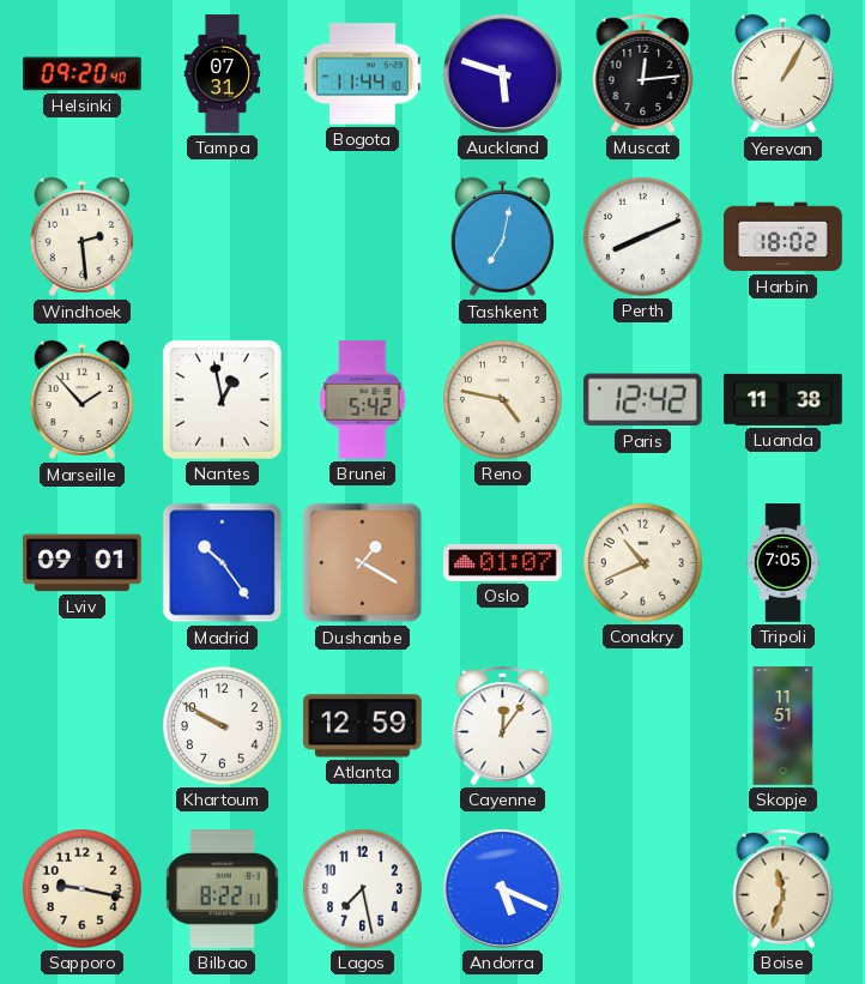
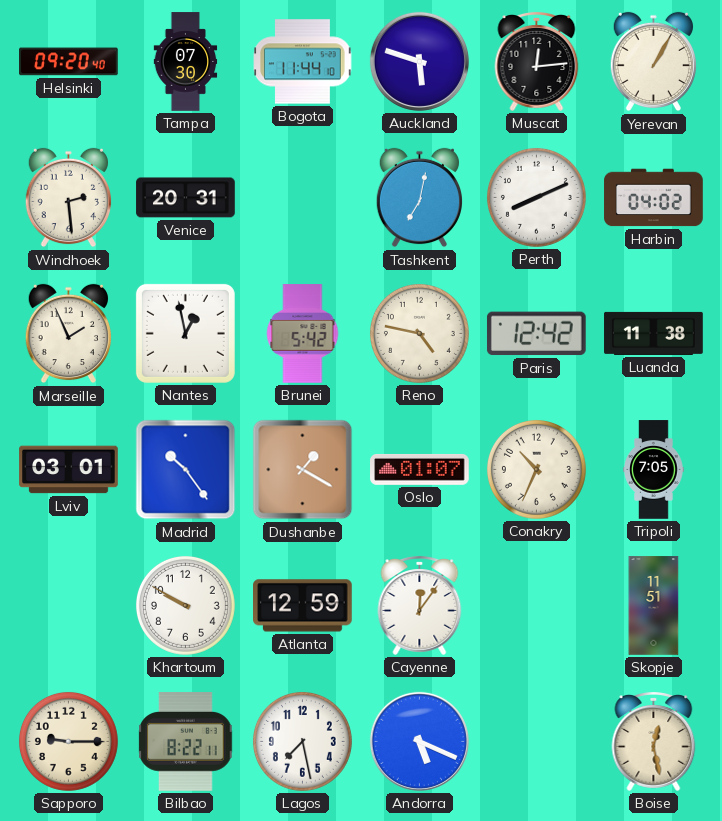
Tampa: 07:31 -> 07:30 (186, 62)
Venice: none -> 20:31 (186, 198)
Harbin: 18:02 -> 04:02 (654, 198)
Marseille: 1:53 -> 1:56 (68, 334)
Lviv: 09:01 -> 03:01 (69, 470)
Conakry: 10:41 -> 10:34 (536, 469)
Sapporo: 9:17 -> 9:15 (68, 741)
Boise: 11:33 -> 12:28 (654, 741)
